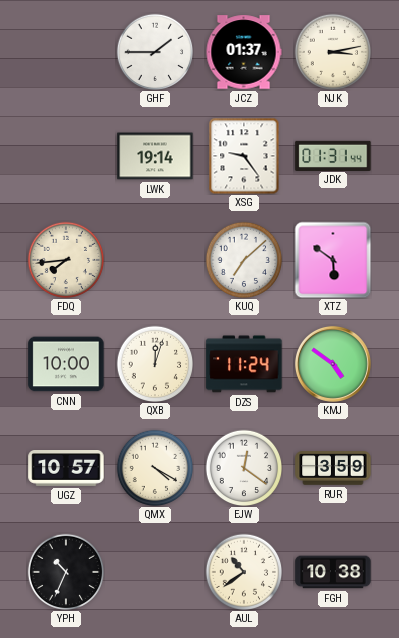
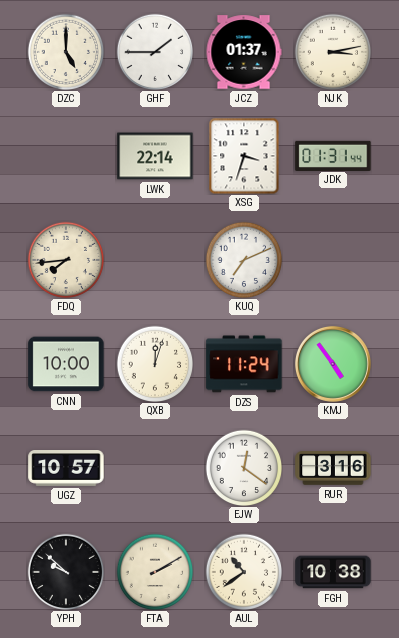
DZC: none -> 5:00 (66, 52)
LWK: 19:14 -> 22:14 (155, 156)
XSG: 9:24 -> 3:33 (244, 156)
KUQ: 7:08 -> 7:11 (244, 260)
XTZ: 5:51 -> none (333, 260)
KMJ: 4:51 -> 4:54 (333, 364)
QMX: 4:20 -> none (155, 468)
RUR: 3:59 -> 3:16 (333, 468)
YPH: 10:34 -> 9:52 (66, 572)
FTA: none -> 2:10 (155, 572)
